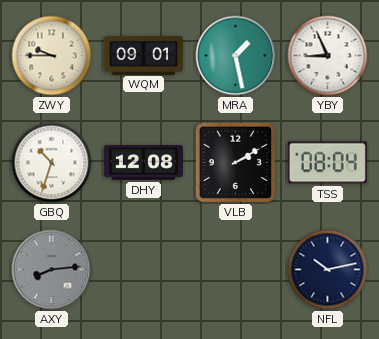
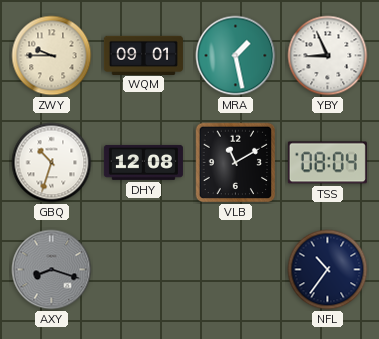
VLB: 2:10 -> 11:10 (236, 163)
AXY: 8:14 -> 8:18 (52, 270)
NFL: 10:13 -> 10:36 (328, 270)
